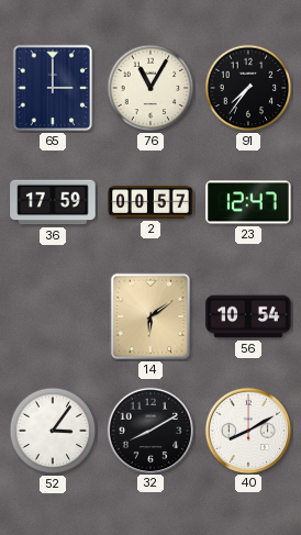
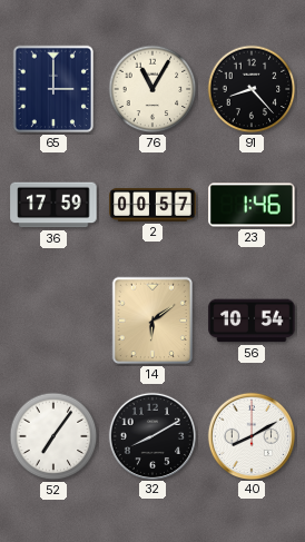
91: 7:36 -> 8:23 (252, 89)
23: 12:47 -> 1:46 (252, 205)
52: 3:06 -> 7:06 (53, 436)
